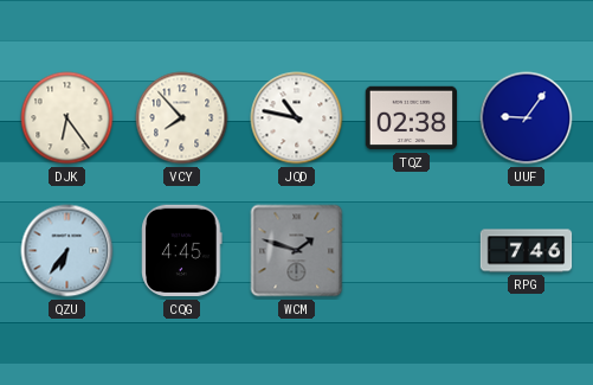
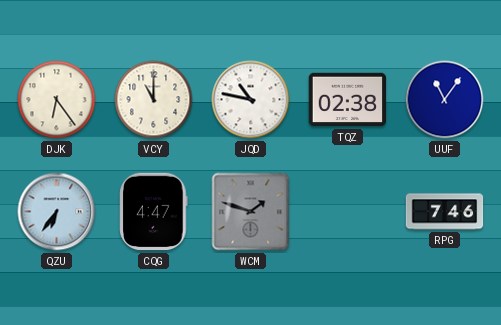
VCY: 7:53 -> 11:00 (154, 100)
UUF: 9:06 -> 11:06 (445, 100)
CQG: 4:45 -> 4:47 (154, 212)
